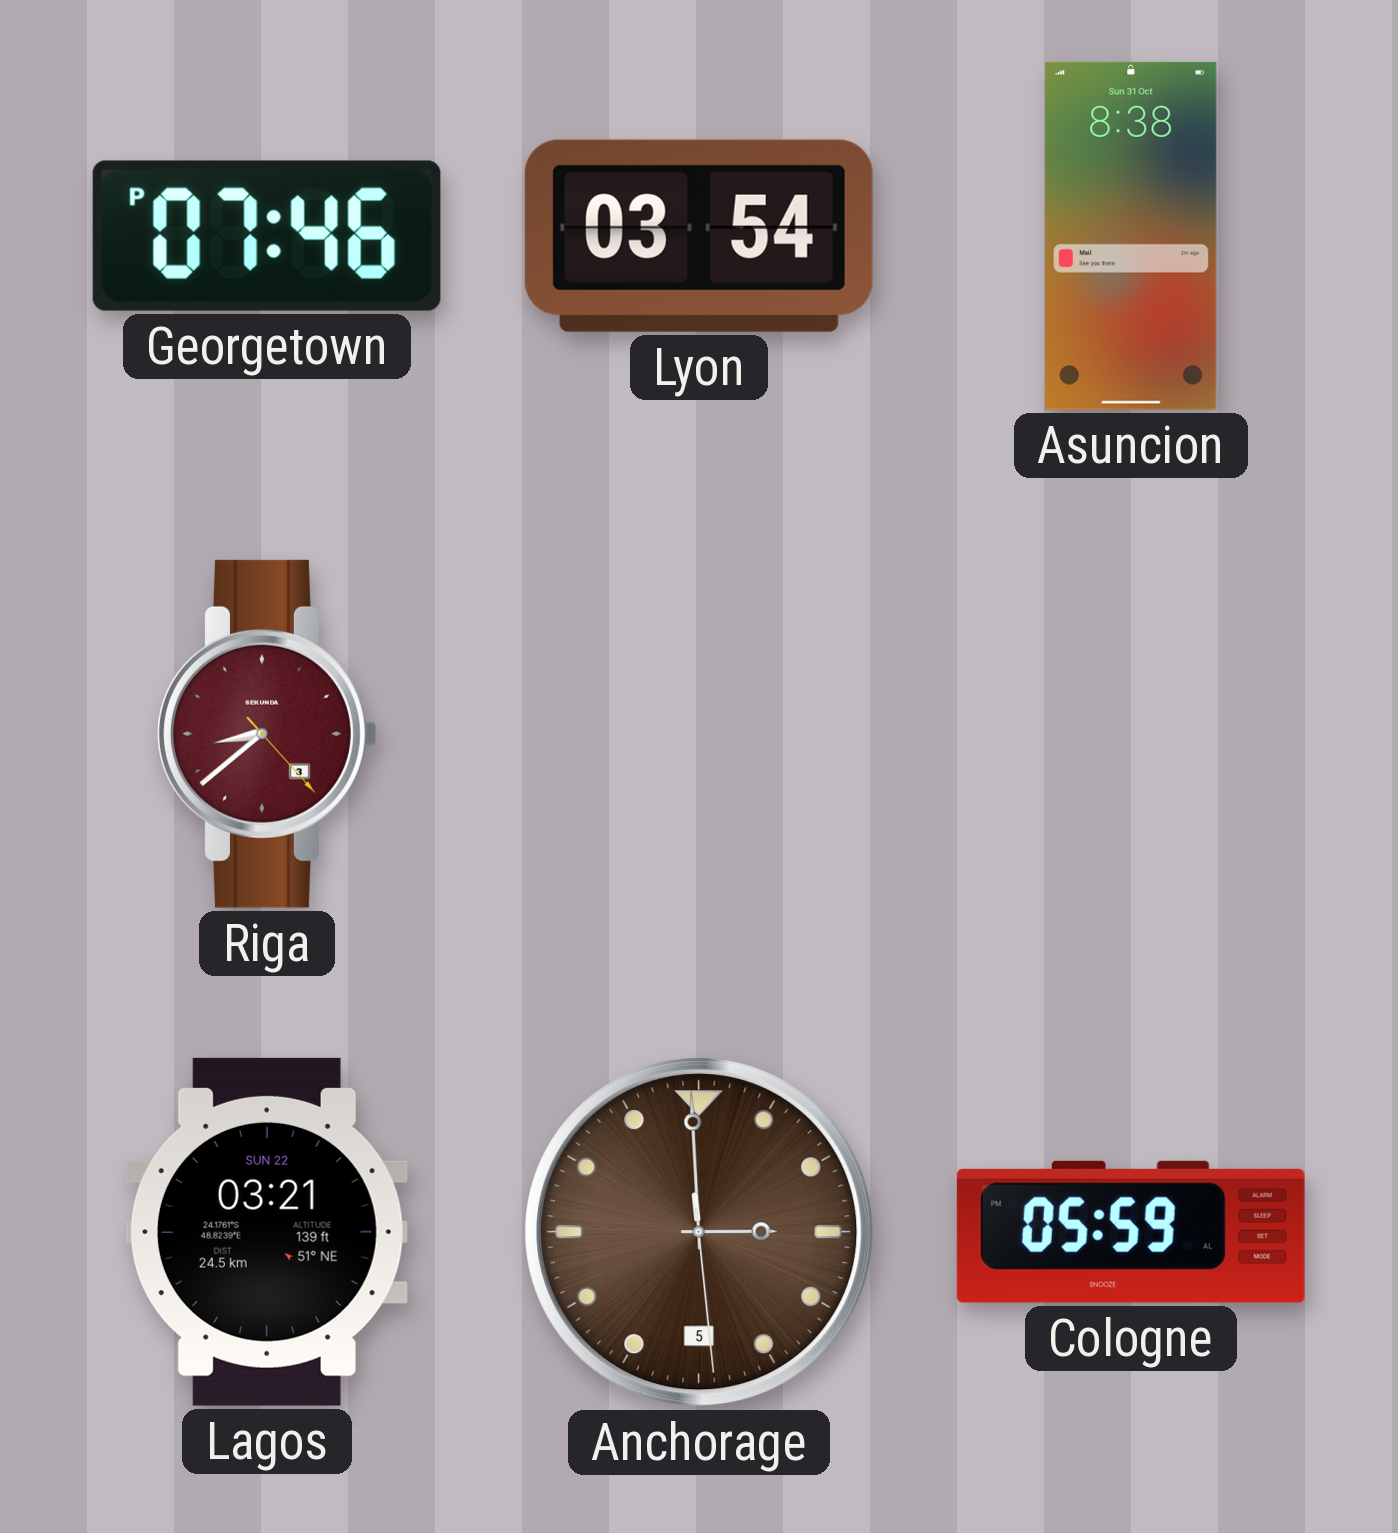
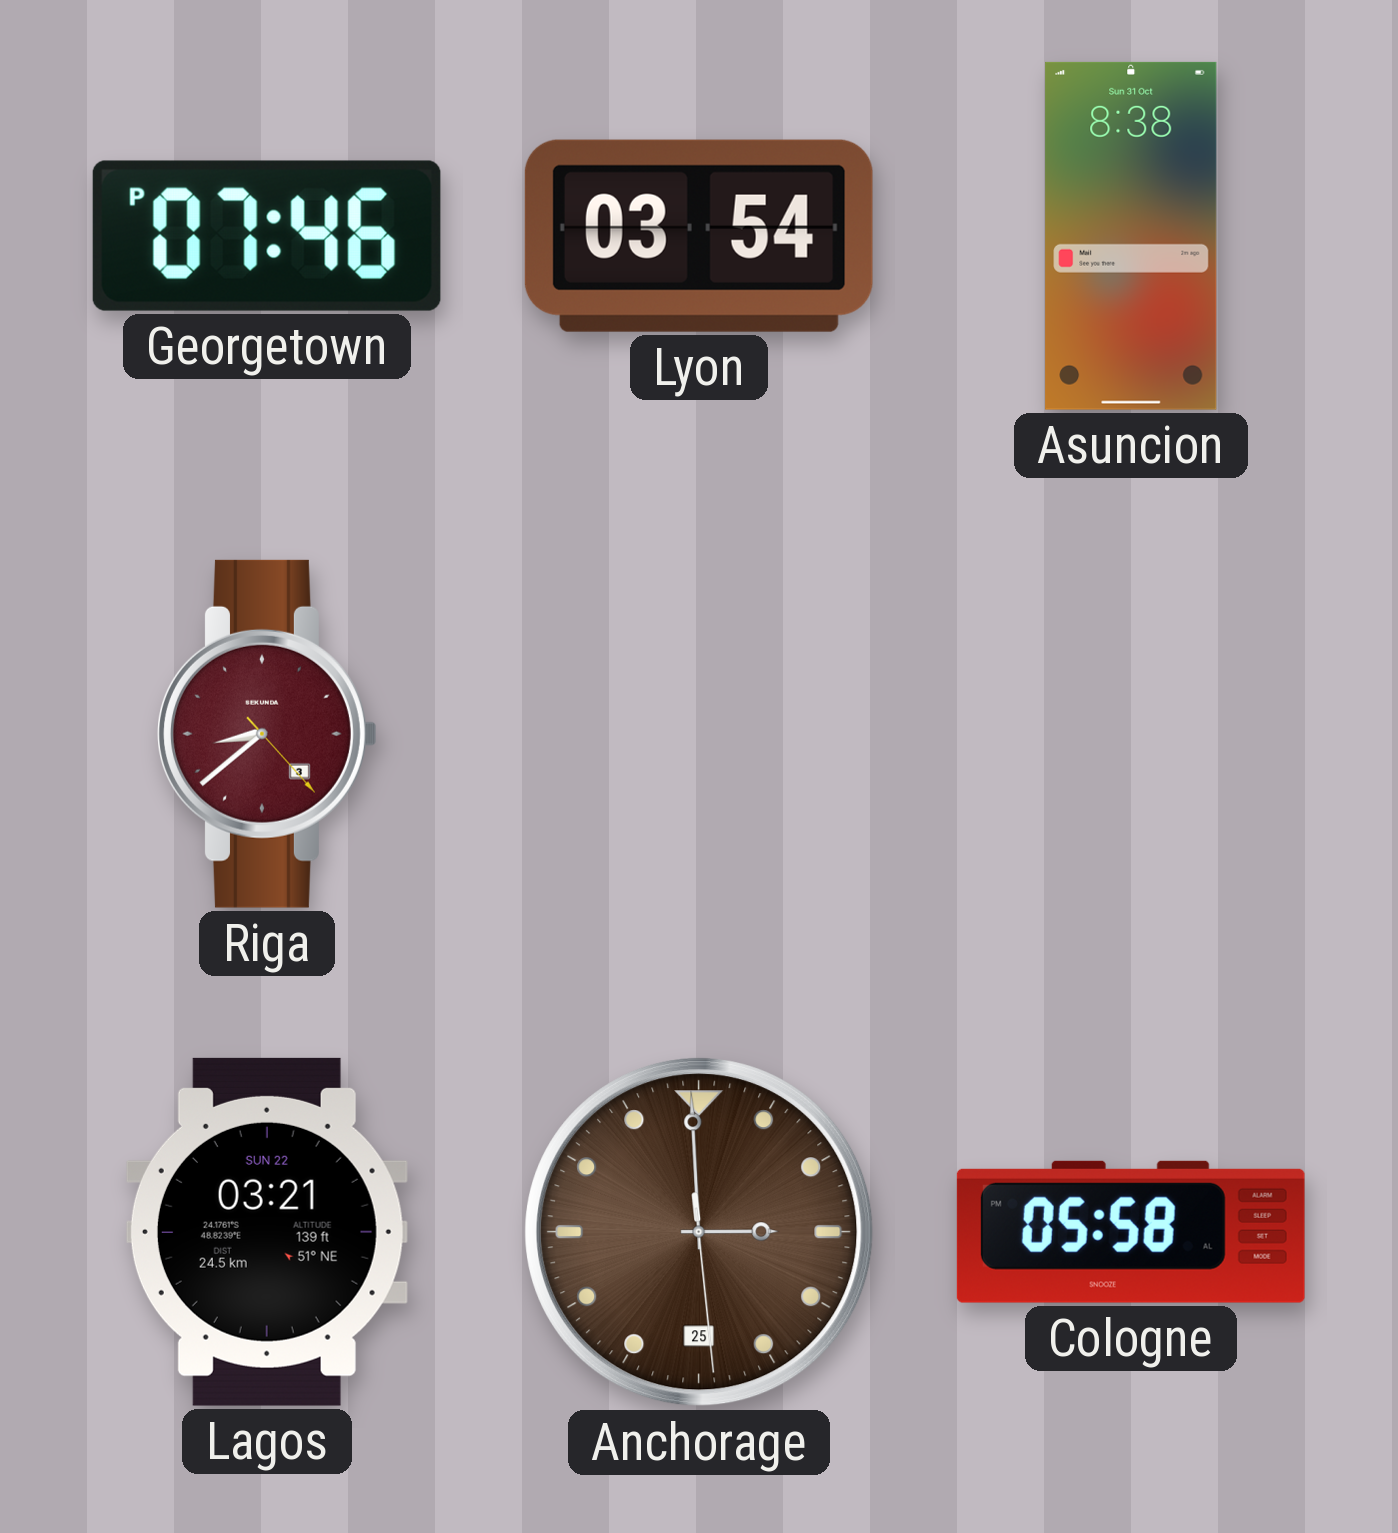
Anchorage date: 5 -> 25 (699, 1232)
Cologne: 05:59 -> 05:58 (1131, 1232)
